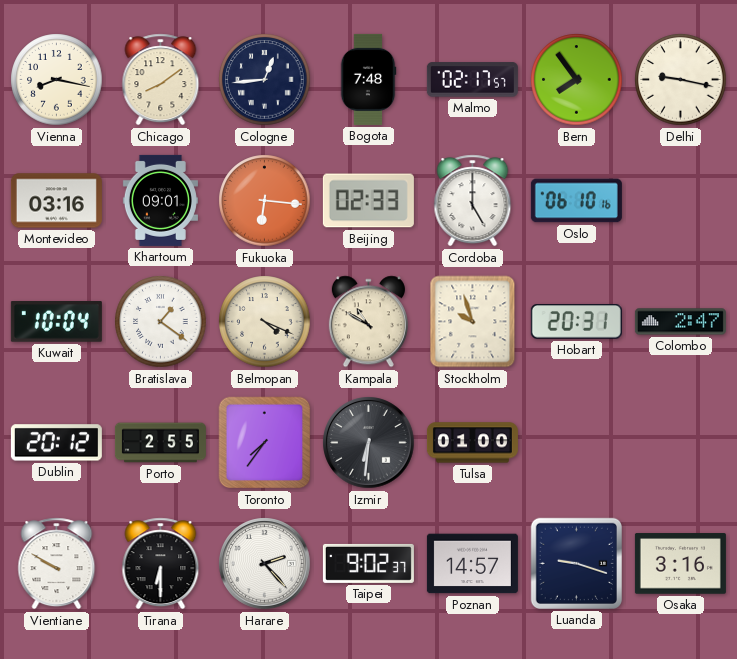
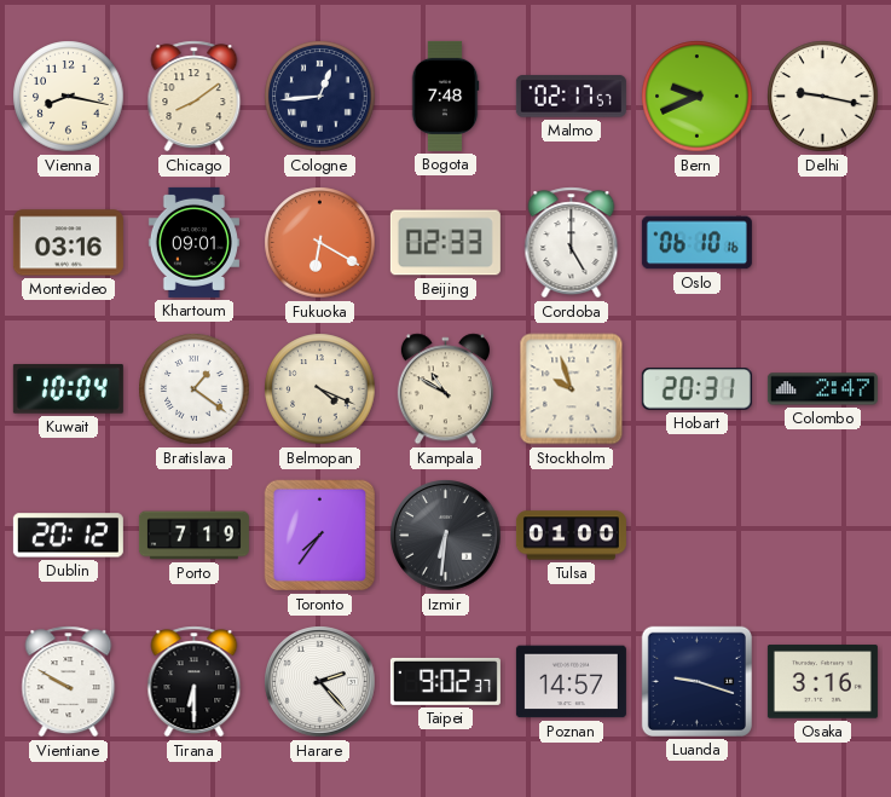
Bern: 7:54 -> 9:41 (698, 97)
Fukuoka: 6:16 -> 6:20 (320, 243)
Porto: 2:55 -> 7:19 (193, 536)
